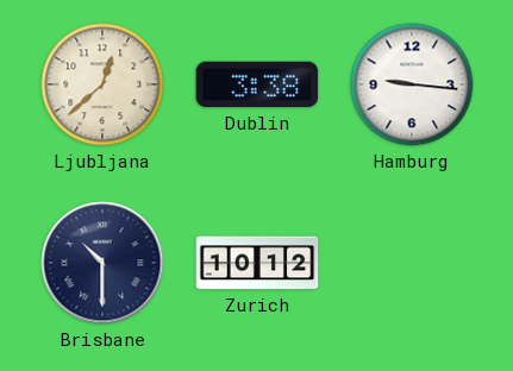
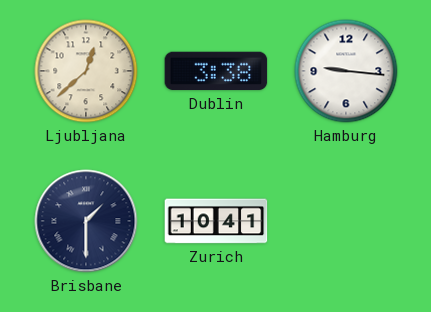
Brisbane: 10:30 -> 1:30 (86, 221)
Zurich: 10:12 -> 10:41 (216, 221)
